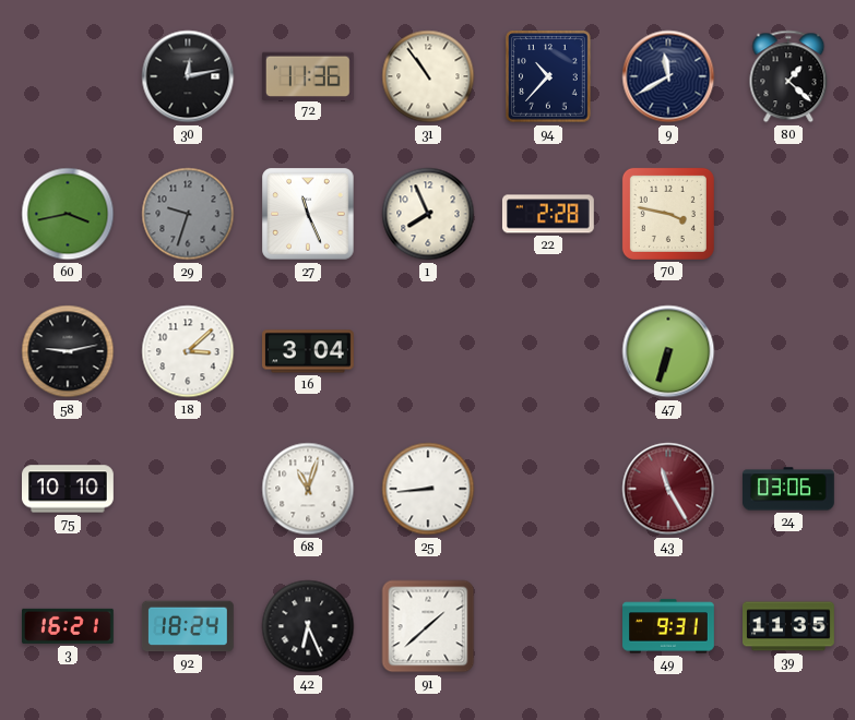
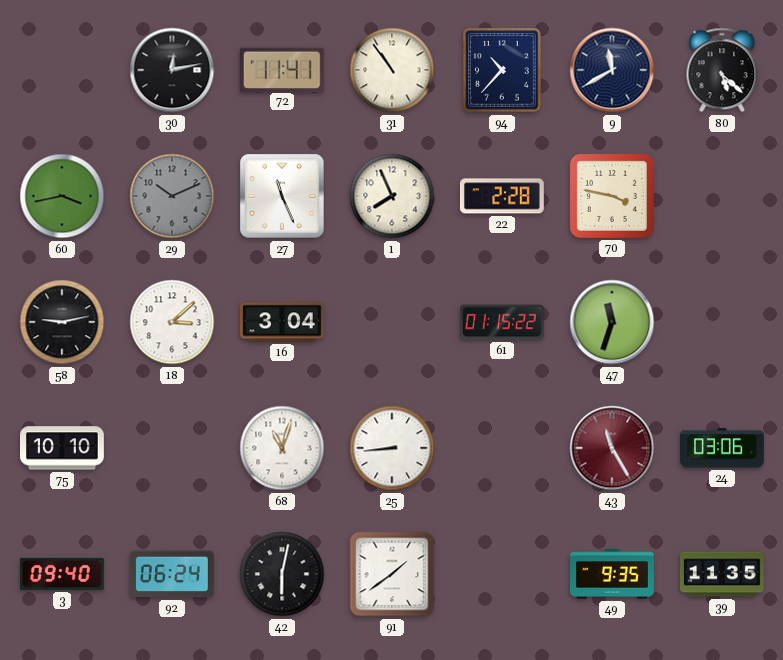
72: 11:36 -> 11:41 (282, 69)
80: 1:22 -> 5:22 (722, 70)
29: 9:33 -> 10:11 (172, 196)
61: none -> 01:15 (502, 322)
47: 6:33 -> 11:33 (612, 322)
3: 16:21 -> 09:40 (63, 574)
92: 18:24 -> 06:24 (173, 574)
42: 6:26 -> 6:02 (282, 574)
91: 1:38 -> 1:39 (392, 574)
49: 9:31 -> 9:35 (613, 574)
